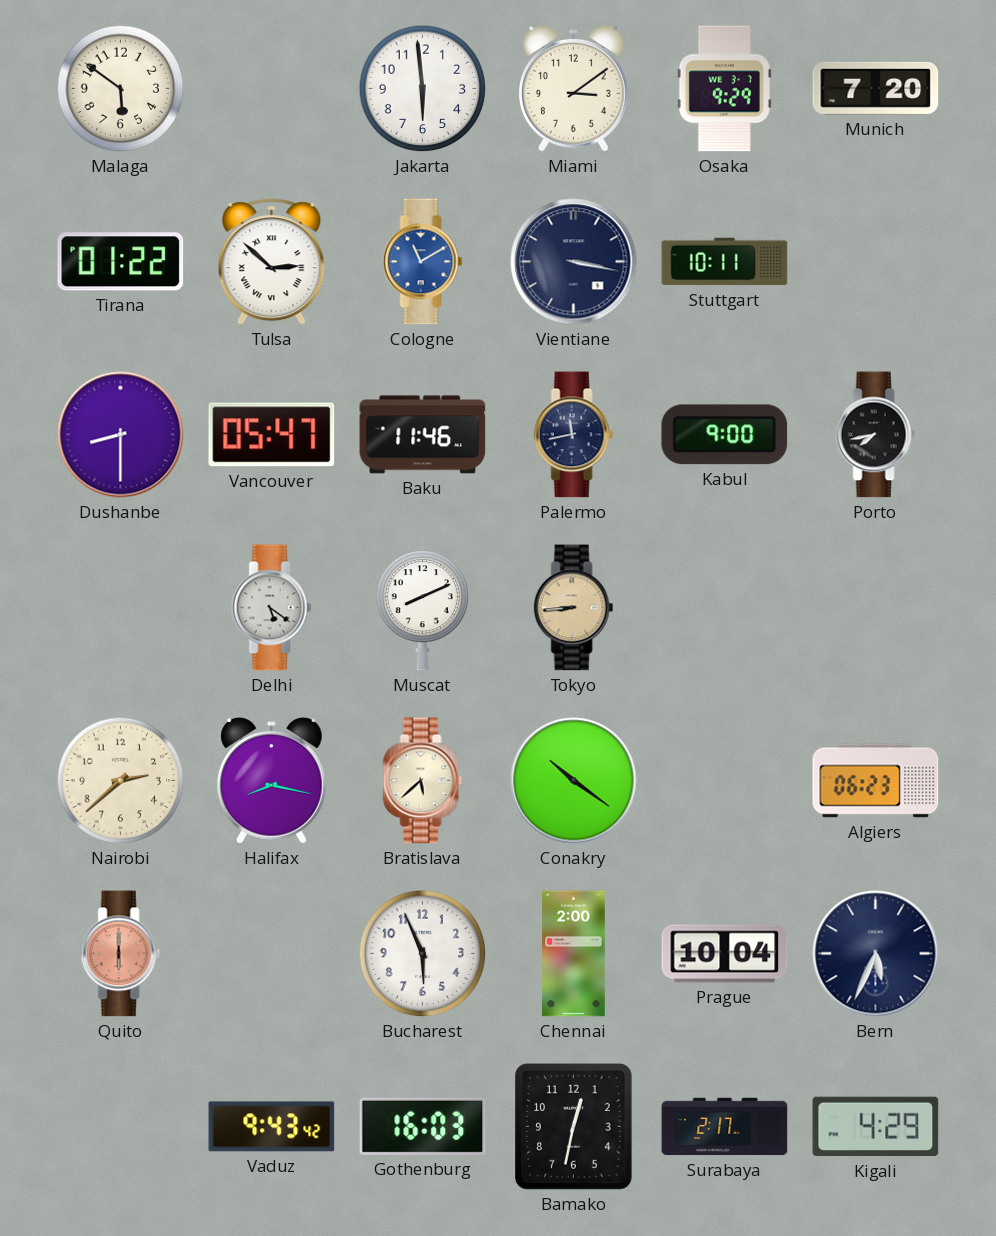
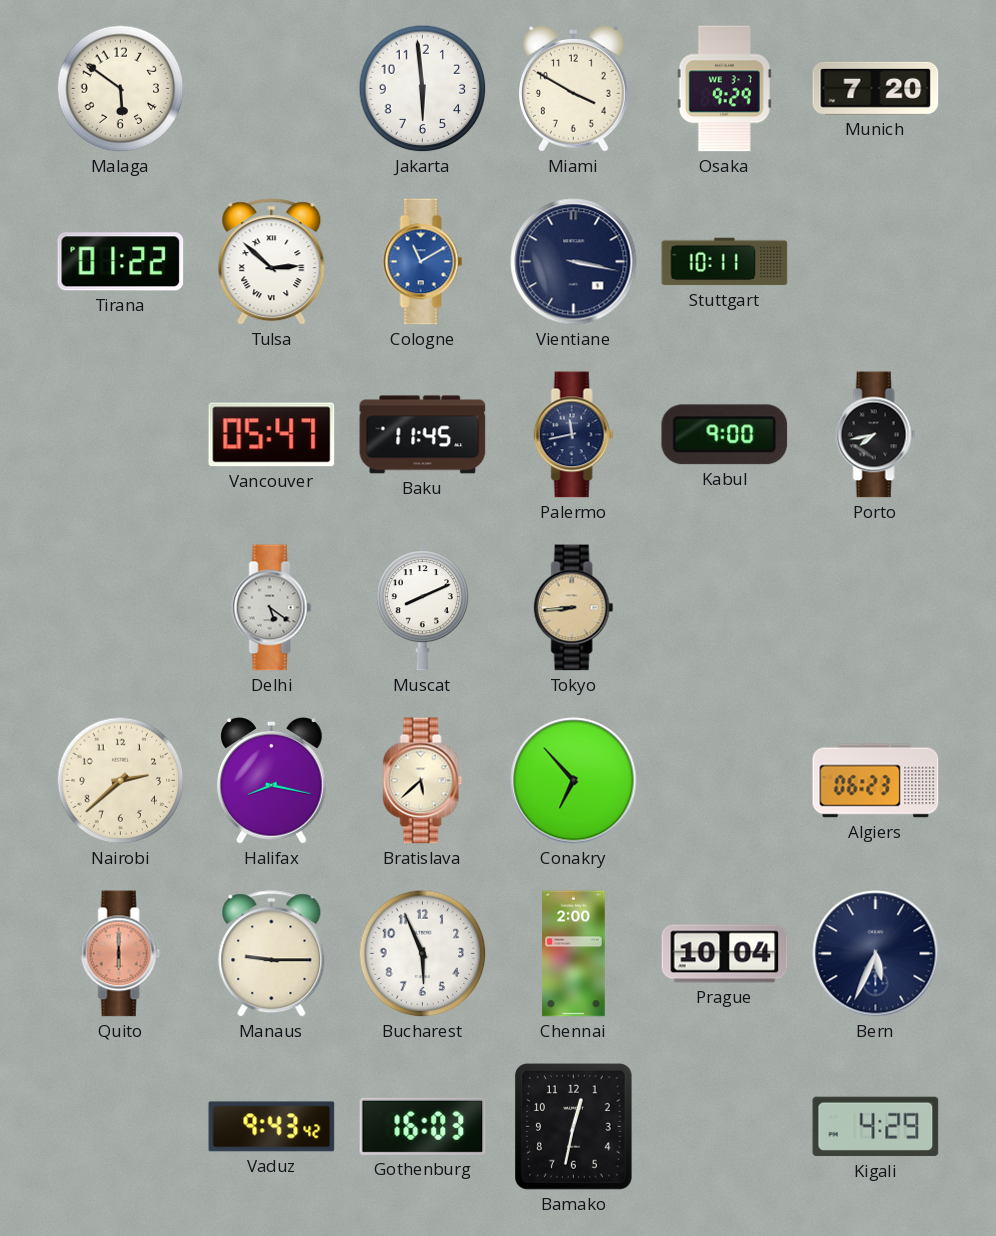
Miami: 3:09 -> 3:50 (574, 89)
Dushanbe: 8:30 -> none (121, 435)
Baku: 11:46 -> 11:45 (423, 435)
Conakry: 10:21 -> 6:53 (574, 781)
Manaus: none -> 9:15 (272, 954)
Surabaya: 2:17 -> none (725, 1127)
